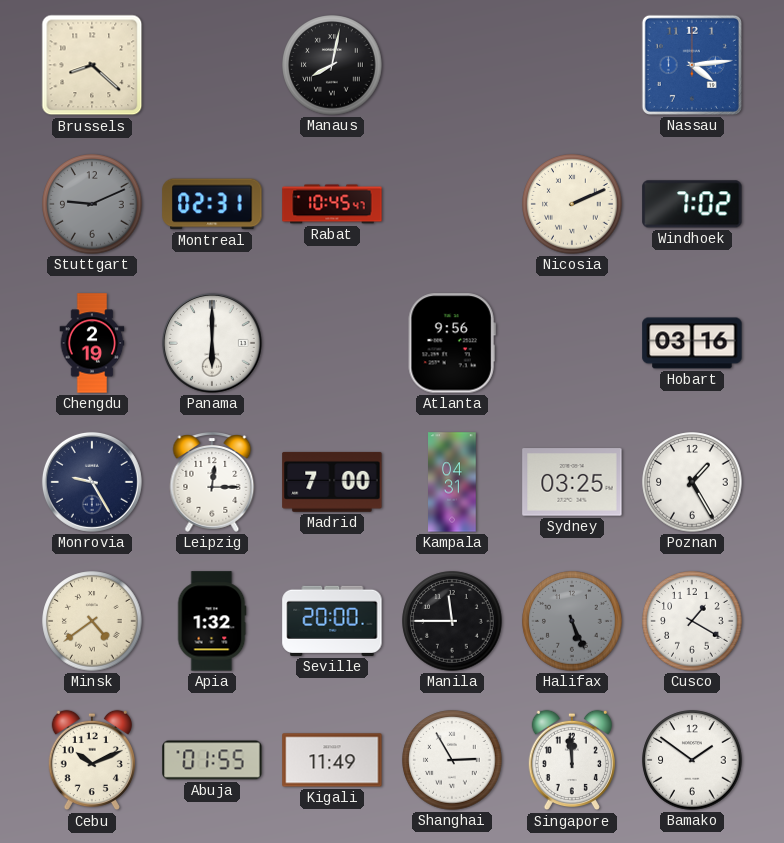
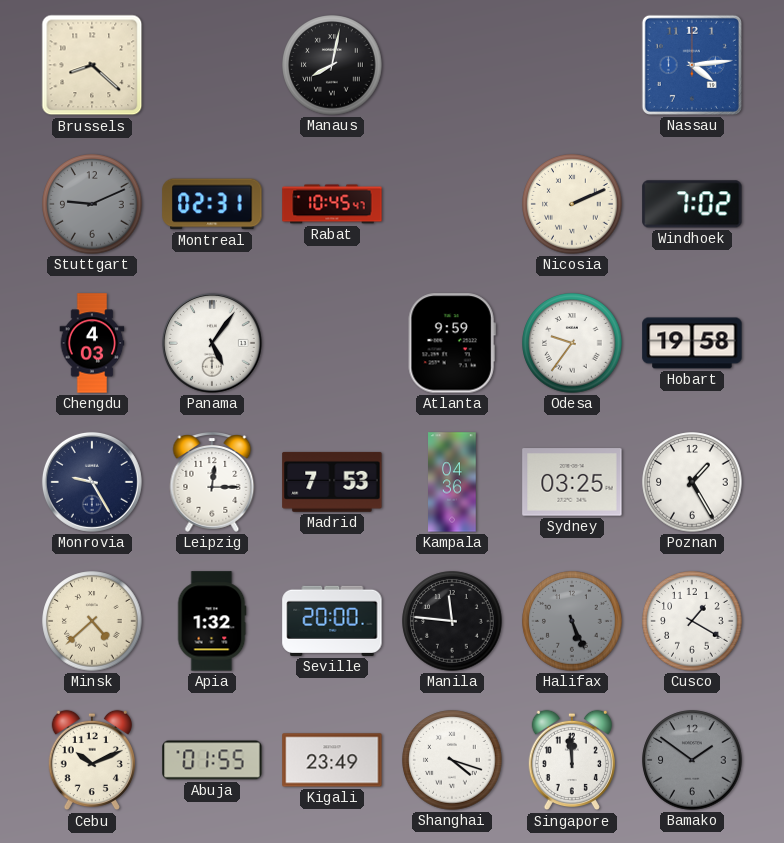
Chengdu: 2:19 -> 4:03 (92, 343)
Panama: 6:00 -> 5:06 (212, 343)
Atlanta: 9:56 -> 9:59 (452, 343)
Odesa: none -> 9:36 (572, 343)
Hobart: 03:16 -> 19:58 (692, 343)
Madrid: 7:00 -> 7:53 (332, 482)
Kampala: 04:31 -> 04:36 (452, 482)
Minsk: 4:39 -> 4:38 (92, 621)
Manila: 11:45 -> 11:46 (452, 621)
Kigali: 11:49 -> 23:49 (332, 760)
Shanghai: 2:55 -> 4:18 (452, 760)
Bamako dial: white -> grey (692, 760)
